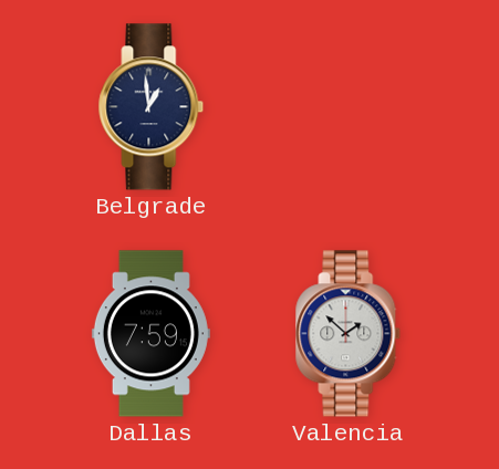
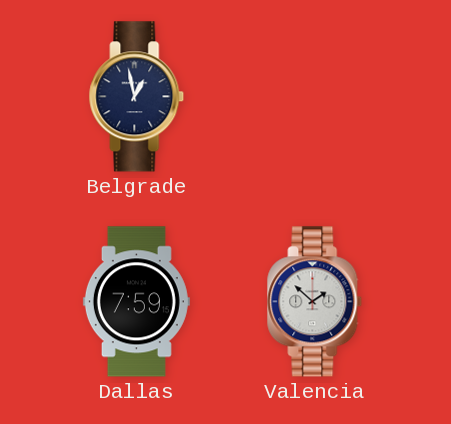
Belgrade: 12:59 -> 12:58 (137, 97)
